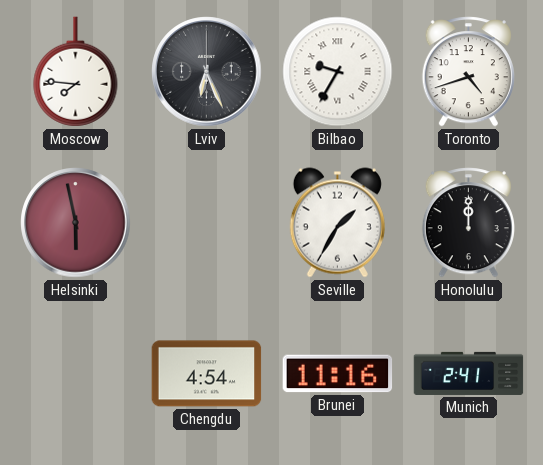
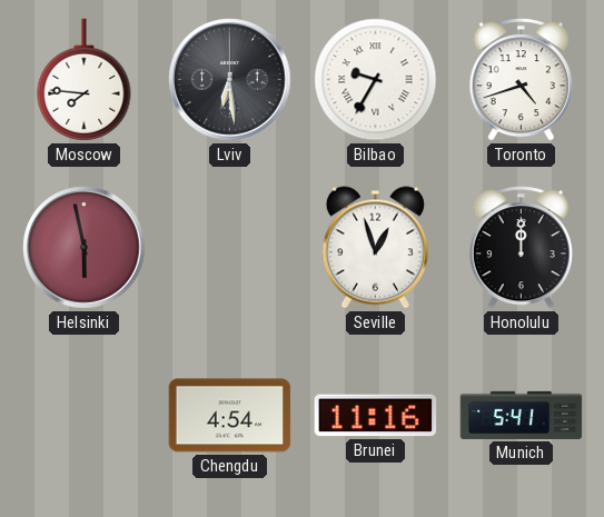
Lviv: 6:26 -> 6:29 (230, 80)
Seville: 1:35 -> 12:57 (375, 248)
Munich: 2:41 -> 5:41 (522, 415)
